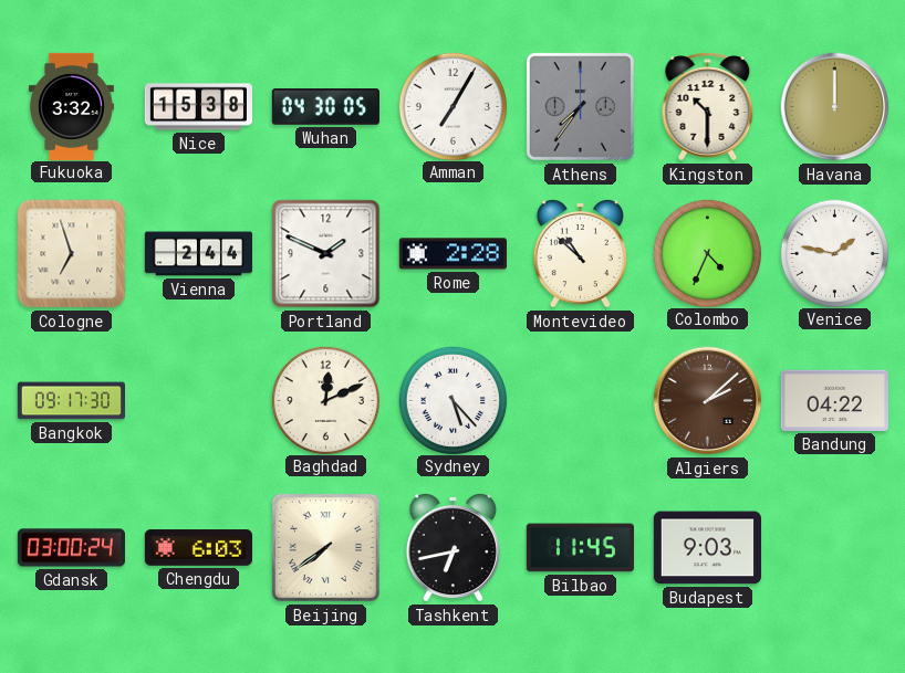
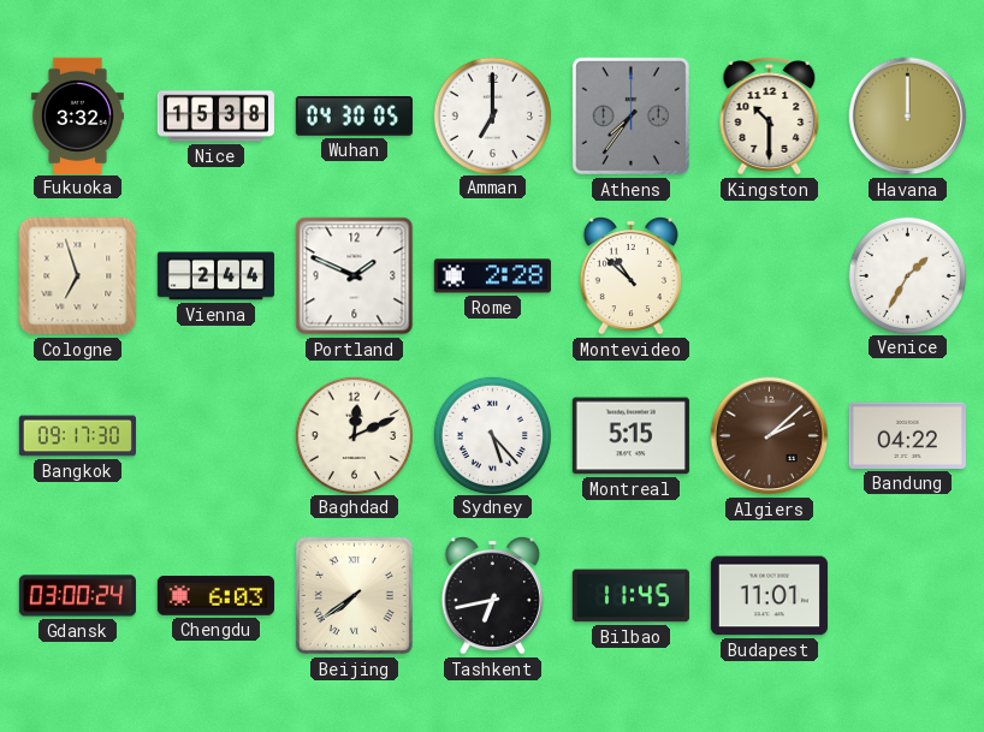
Amman: 7:05 -> 7:00 (492, 115)
Colombo: 4:34 -> none (707, 253)
Venice: 1:47 -> 1:35 (907, 275)
Montreal: none -> 5:15 (630, 436)
Budapest: 9:03 -> 11:01 (769, 596)
